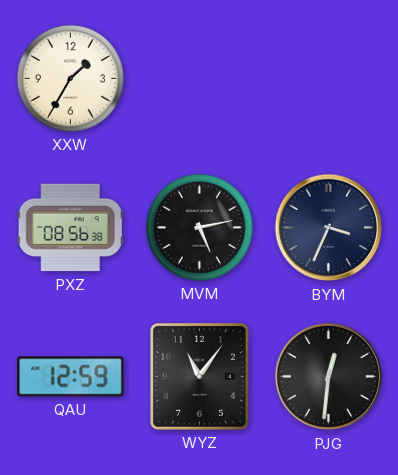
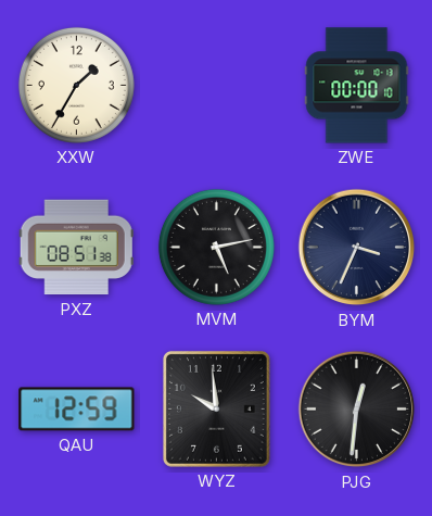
ZWE: none -> 00:00 (357, 86)
PXZ: 08:56 -> 08:51 (76, 248)
WYZ: 11:06 -> 9:59 (216, 408)
